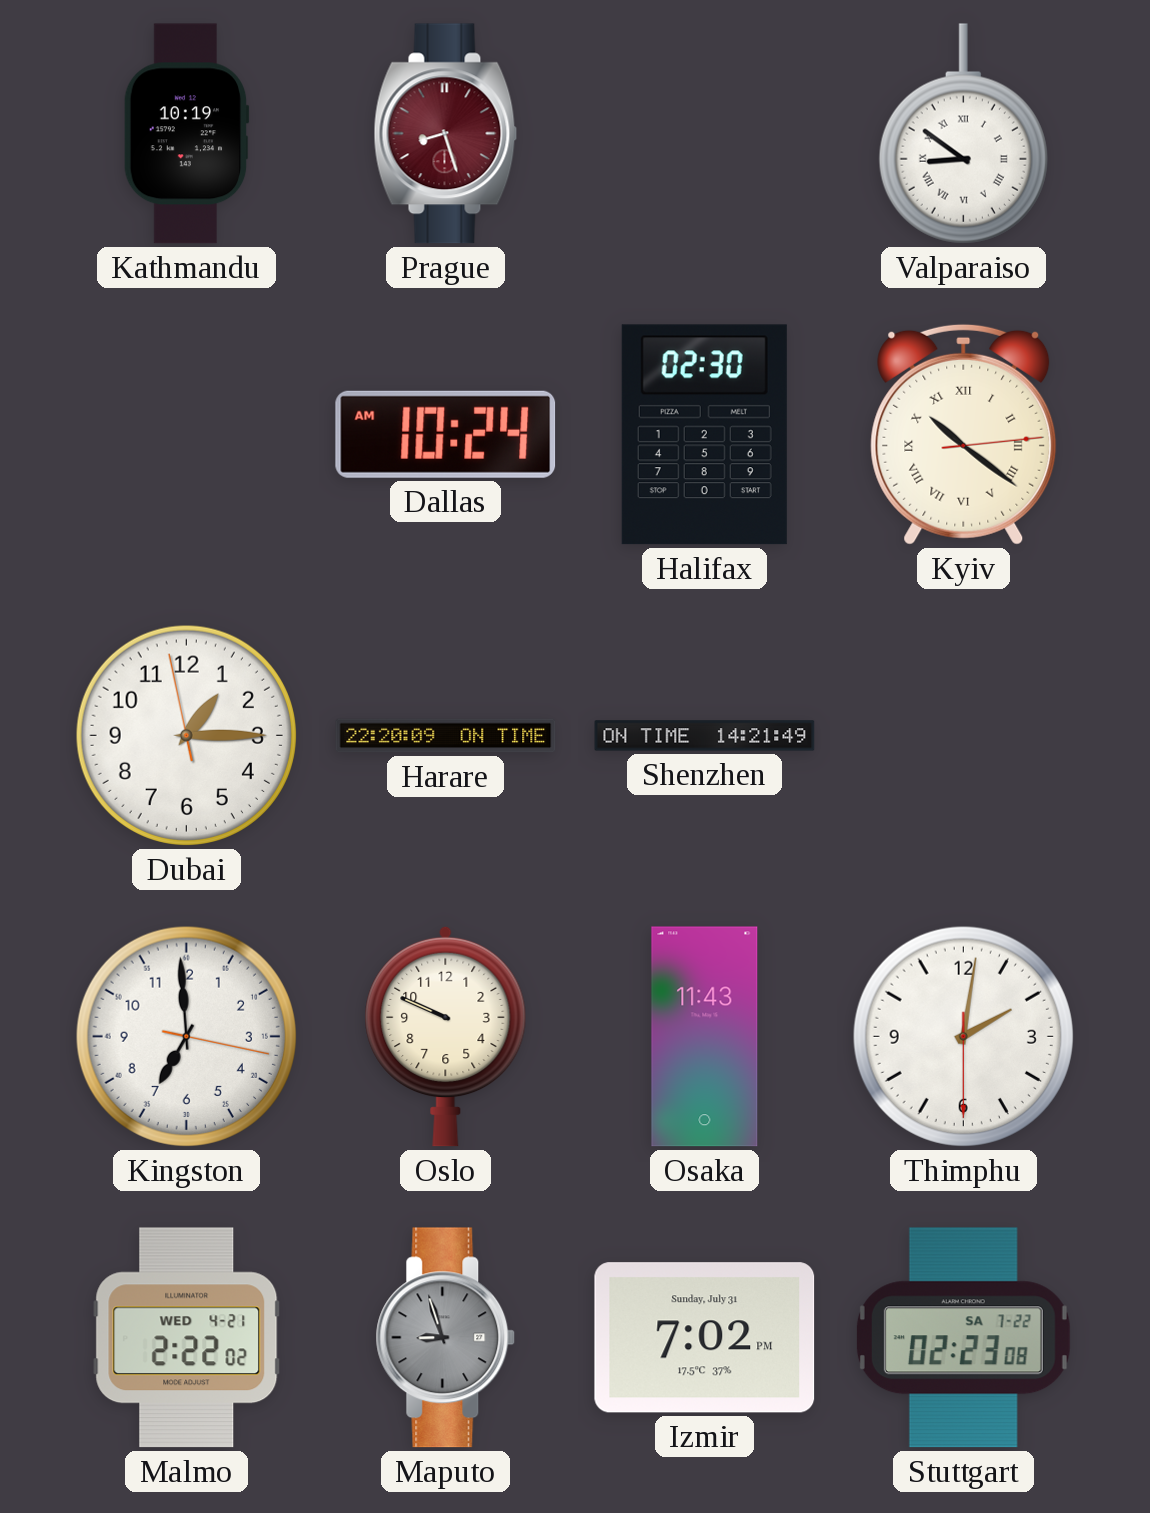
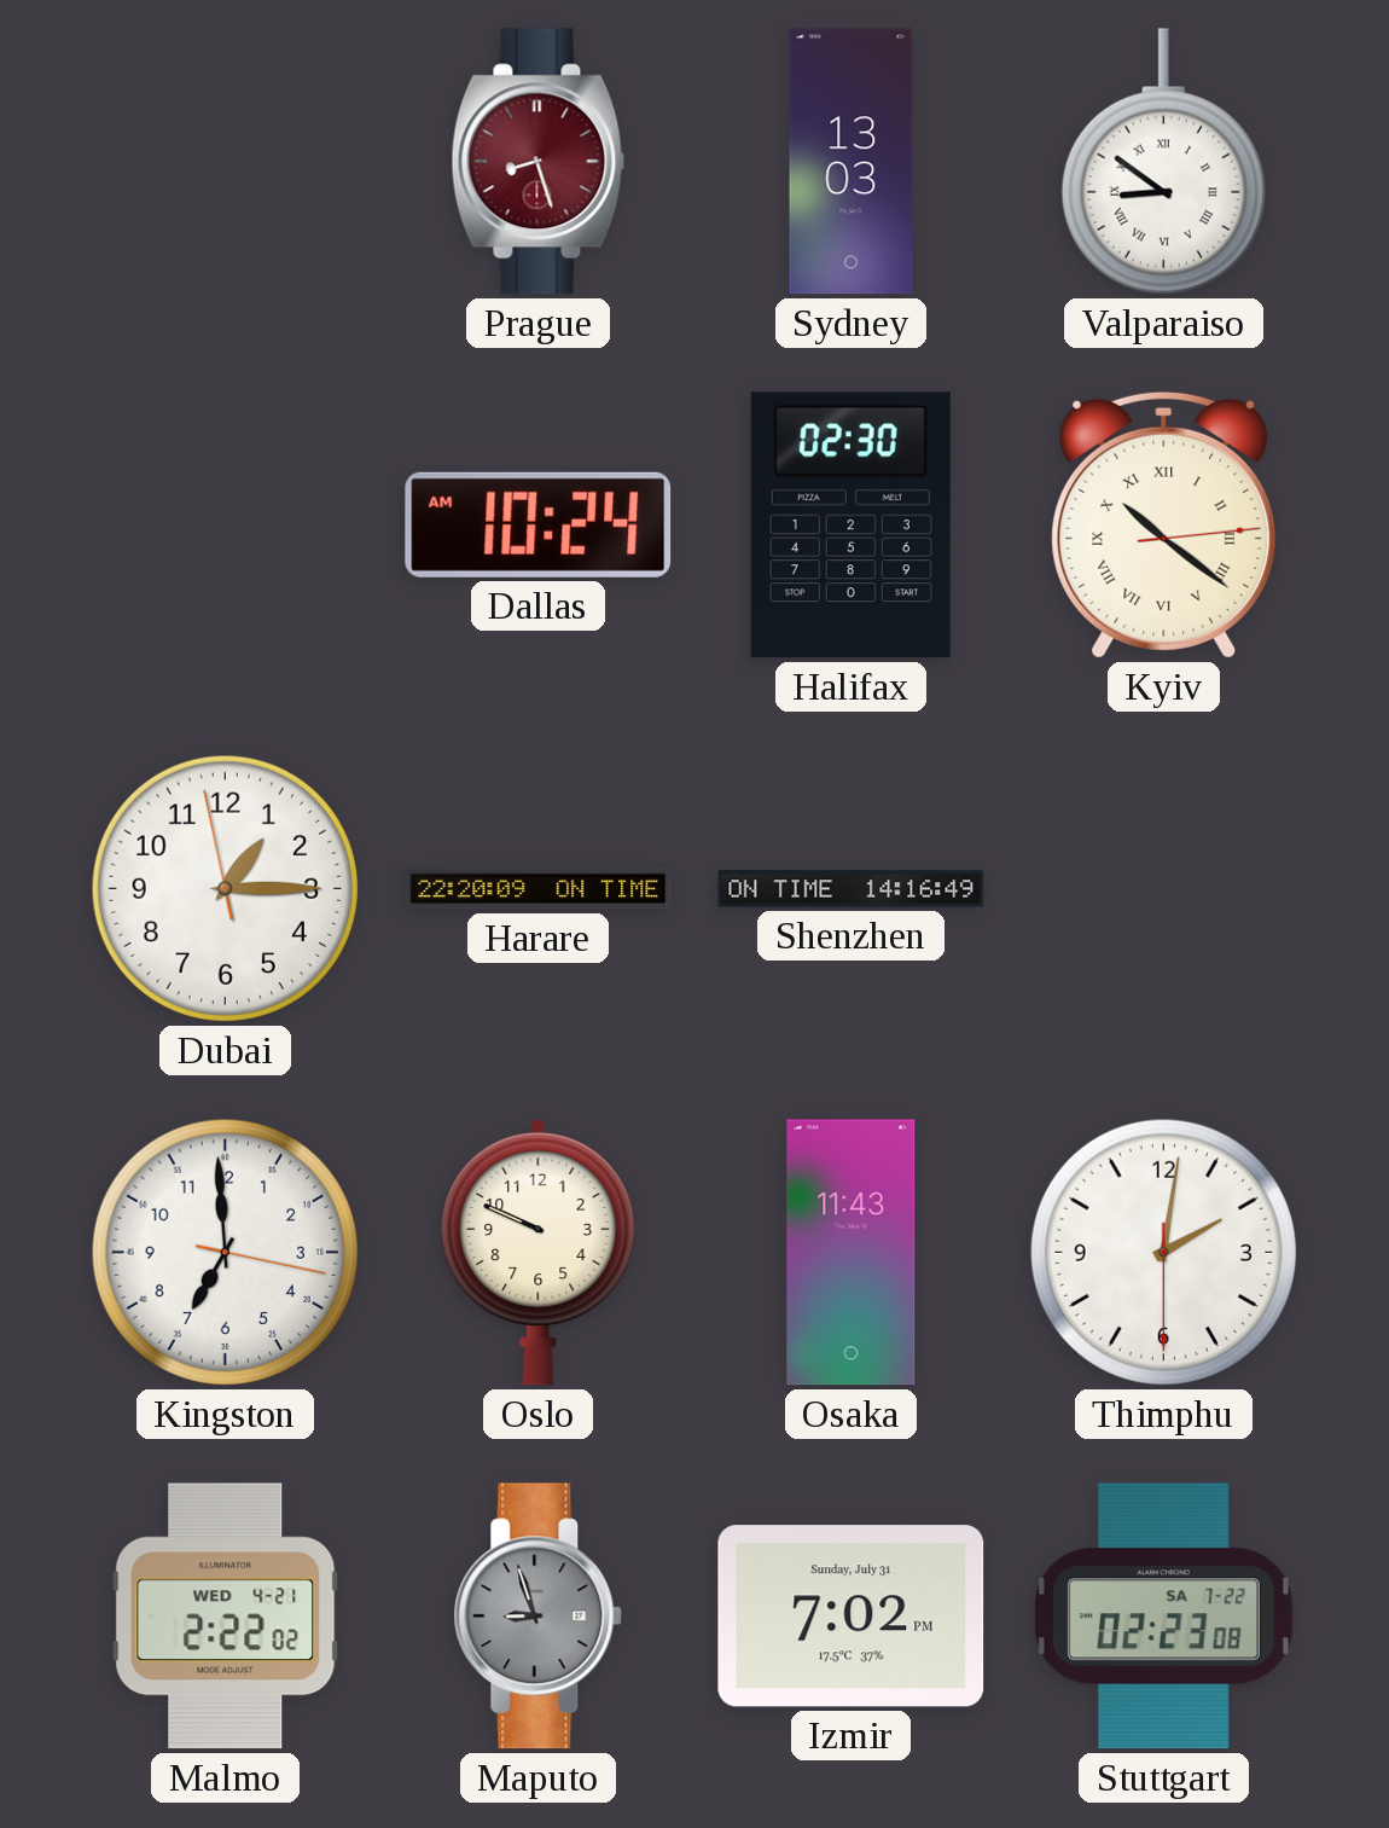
Kathmandu: 10:19 -> none (186, 134)
Sydney: none -> 13:03 (852, 162)
Shenzhen: 14:21 -> 14:16 (852, 889)
